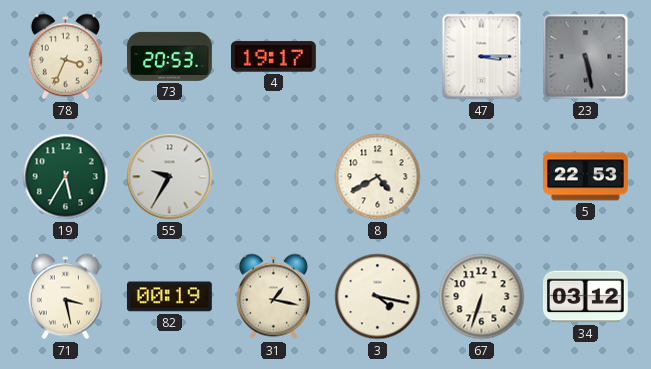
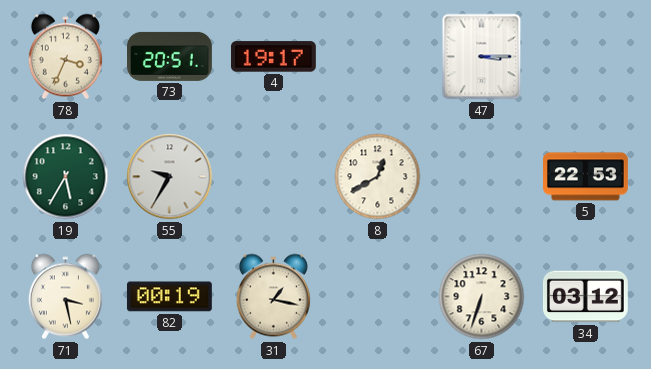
73: 20:53 -> 20:51 (170, 56)
23: 5:28 -> none (586, 57)
8: 4:40 -> 12:40 (378, 177)
3: 4:17 -> none (378, 297)
